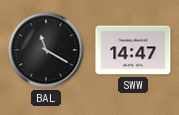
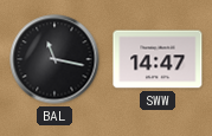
BAL: 11:20 -> 11:17 (54, 59)
